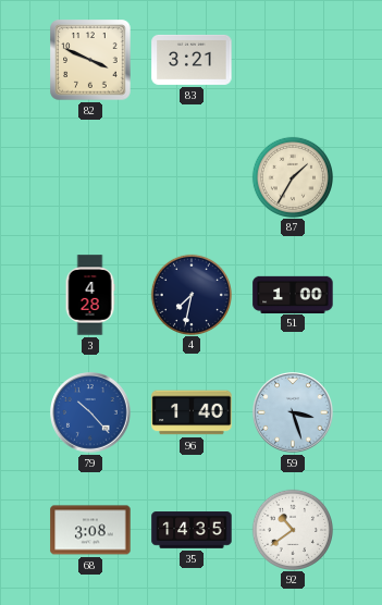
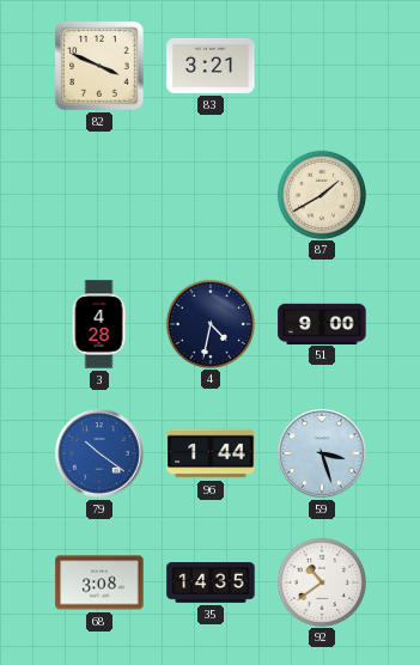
87: 1:35 -> 1:40 (321, 194)
4: 7:32 -> 4:32 (209, 323)
51: 1:00 -> 9:00 (322, 323)
79: 10:23 -> 10:21 (99, 453)
96: 1:40 -> 1:44 (211, 453)
